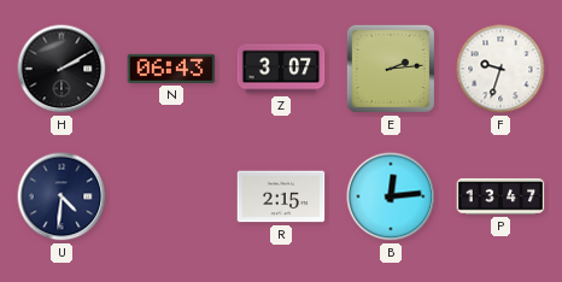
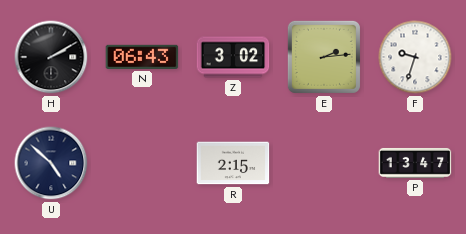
Z: 3:07 -> 3:02 (233, 57)
U: 4:31 -> 4:52 (51, 163)
B: 12:14 -> none (391, 196)
